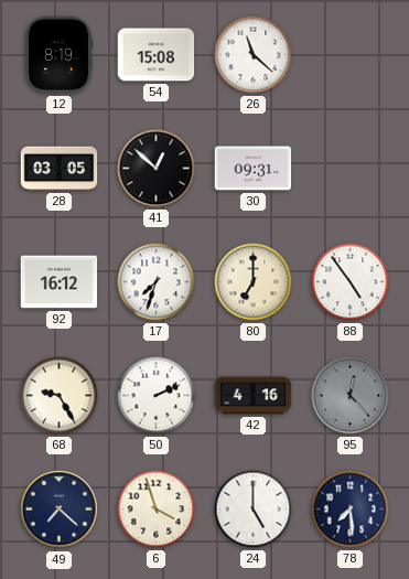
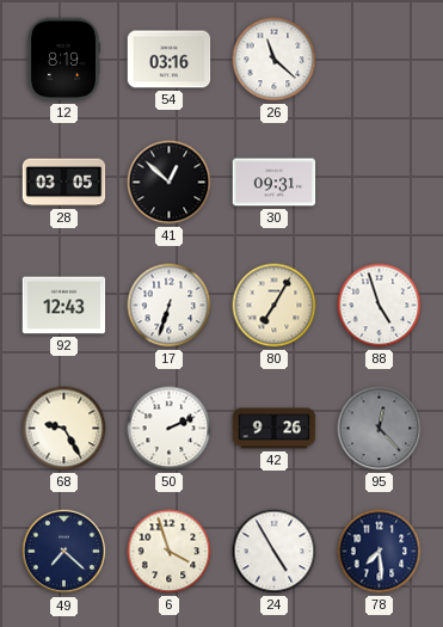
54: 15:08 -> 03:16 (170, 60)
92: 16:12 -> 12:43 (64, 306)
17: 7:33 -> 6:33 (170, 306)
80: 7:00 -> 7:05 (275, 306)
88: 4:54 -> 4:57 (380, 306)
42: 4:16 -> 9:26 (275, 429)
24: 5:00 -> 4:55 (275, 552)
